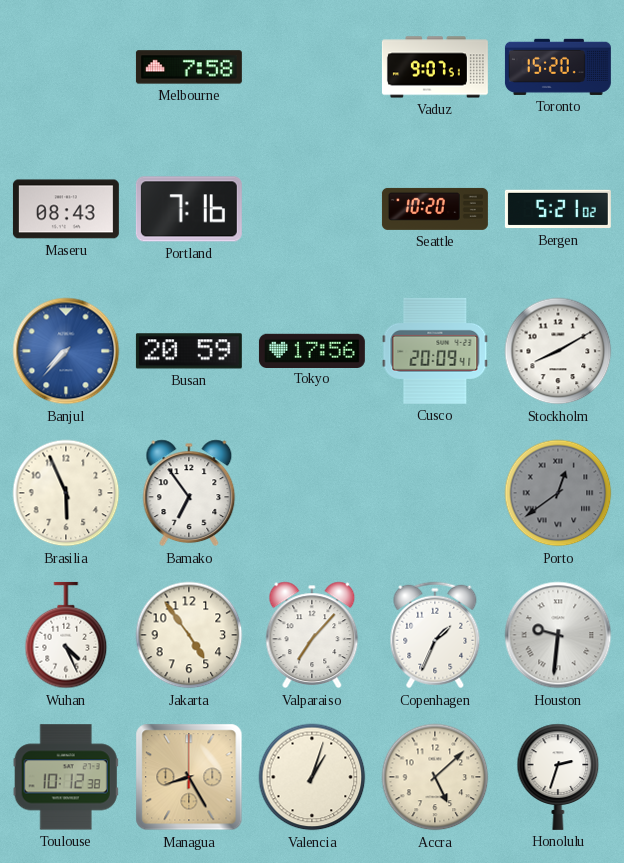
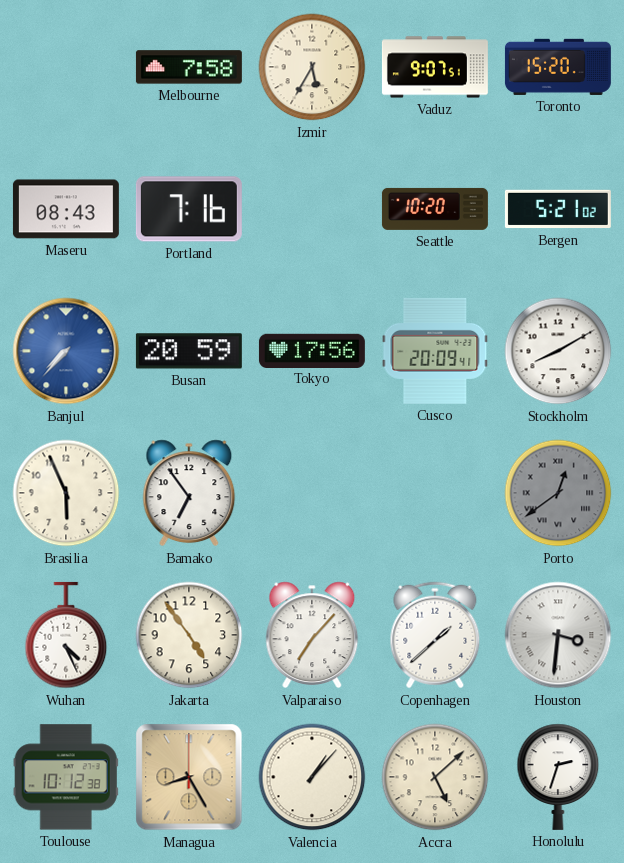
Izmir: none -> 5:35 (312, 67)
Copenhagen: 1:34 -> 1:38 (435, 635)
Houston: 9:31 -> 3:31 (558, 635)
Valencia: 1:03 -> 1:07 (312, 777)
